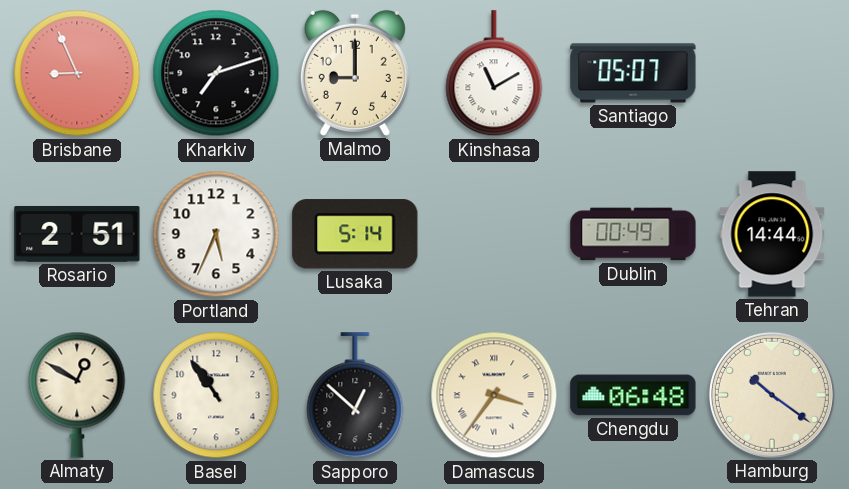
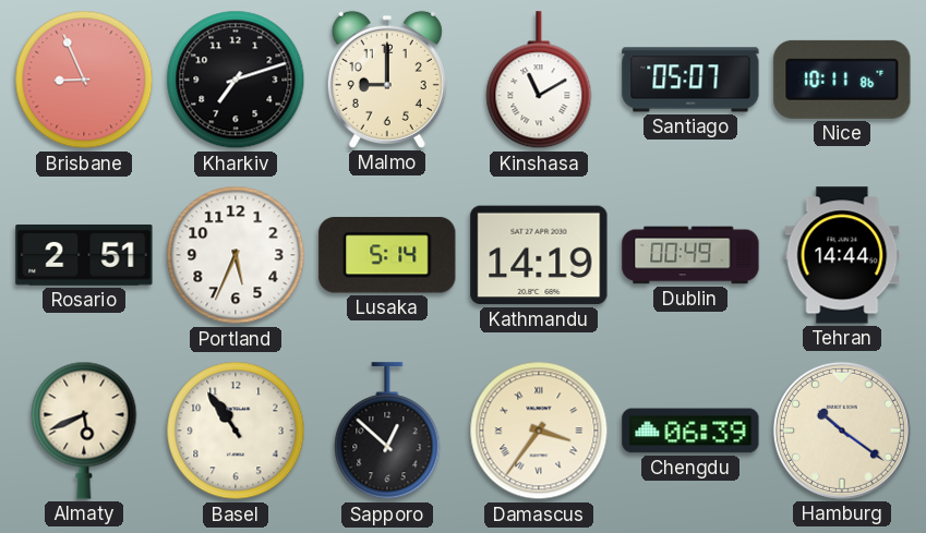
Nice: none -> 10:11 (842, 80)
Kathmandu: none -> 14:19 (539, 255)
Almaty: 12:50 -> 5:41 (84, 431)
Chengdu: 06:48 -> 06:39 (690, 431)
